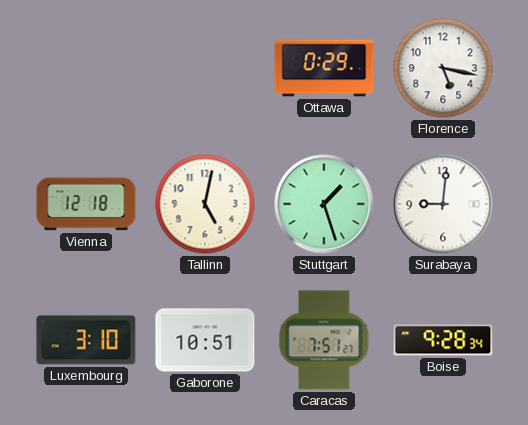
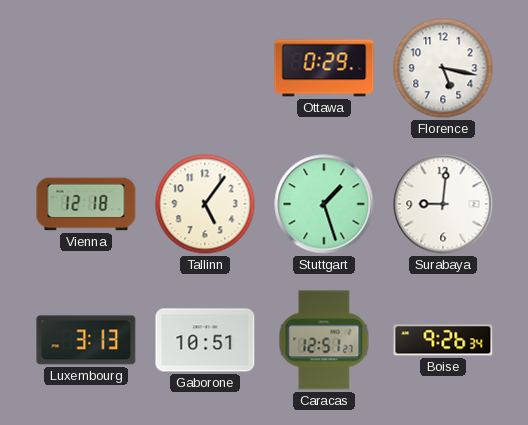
Tallinn: 5:02 -> 5:06 (205, 204)
Luxembourg: 3:10 -> 3:13 (86, 340)
Caracas: 7:51 -> 12:51 (324, 340)
Boise: 9:28 -> 9:26 (443, 340)
